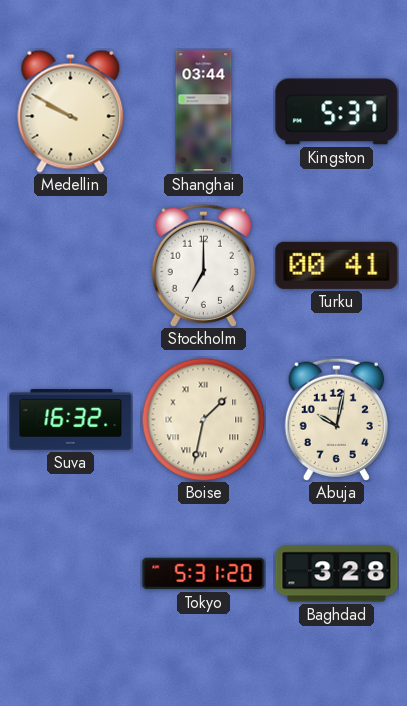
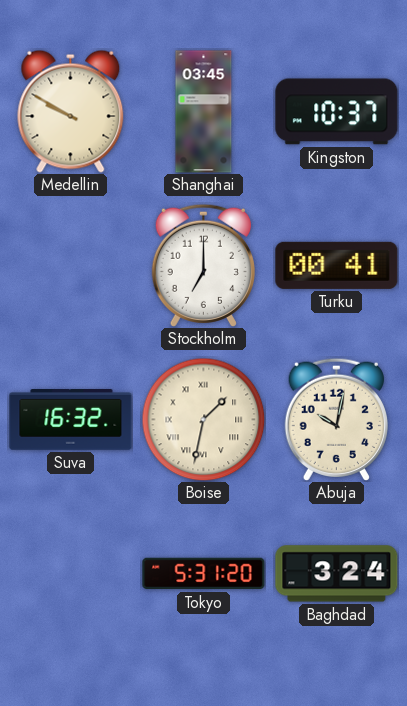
Shanghai: 03:44 -> 03:45 (204, 112)
Kingston: 5:37 -> 10:37 (337, 112)
Baghdad: 3:28 -> 3:24 (337, 574)
